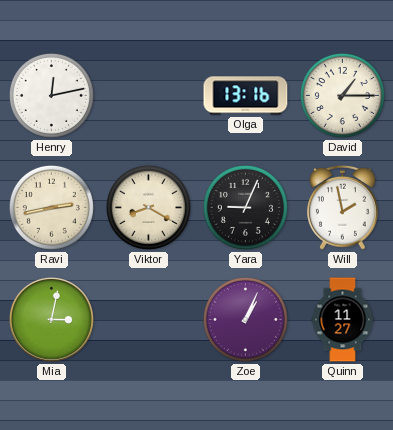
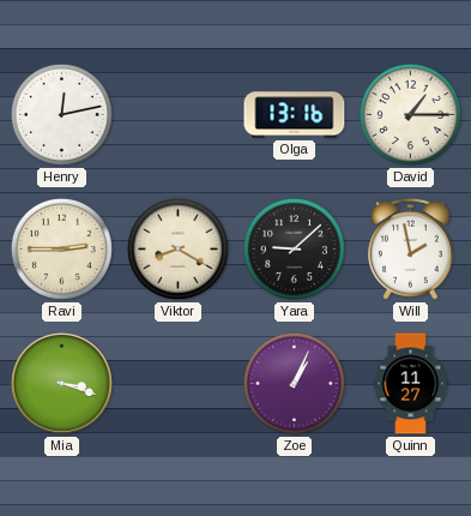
Ravi: 2:43 -> 2:45 (61, 248)
Yara: 9:04 -> 9:08 (294, 248)
Mia: 3:02 -> 3:18 (61, 383)
